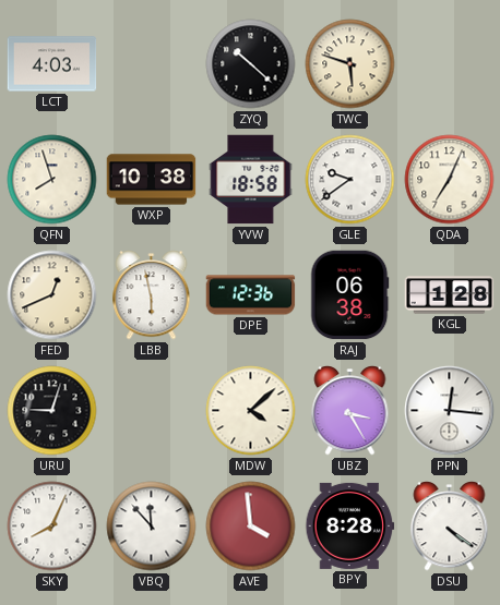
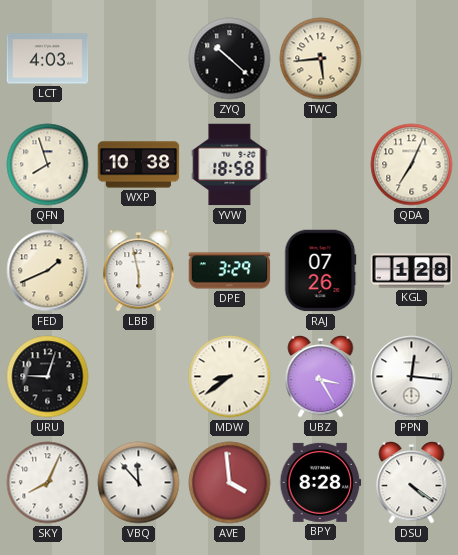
TWC: 5:48 -> 5:44 (321, 59)
GLE: 9:39 -> none (350, 180)
FED: 12:41 -> 1:41 (48, 271)
DPE: 12:36 -> 3:29 (230, 271)
RAJ: 06:38 -> 07:26 (321, 271)
MDW: 4:08 -> 8:39 (230, 377)
